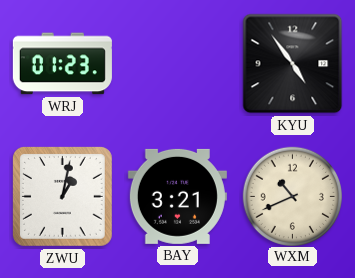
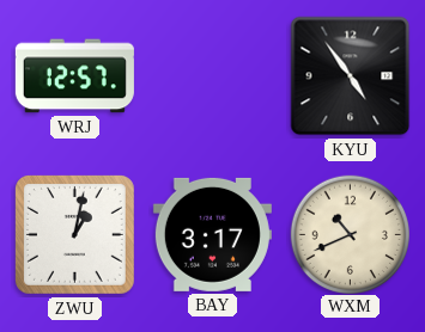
WRJ: 01:23 -> 12:57 (74, 76)
BAY: 3:21 -> 3:17 (212, 234)
